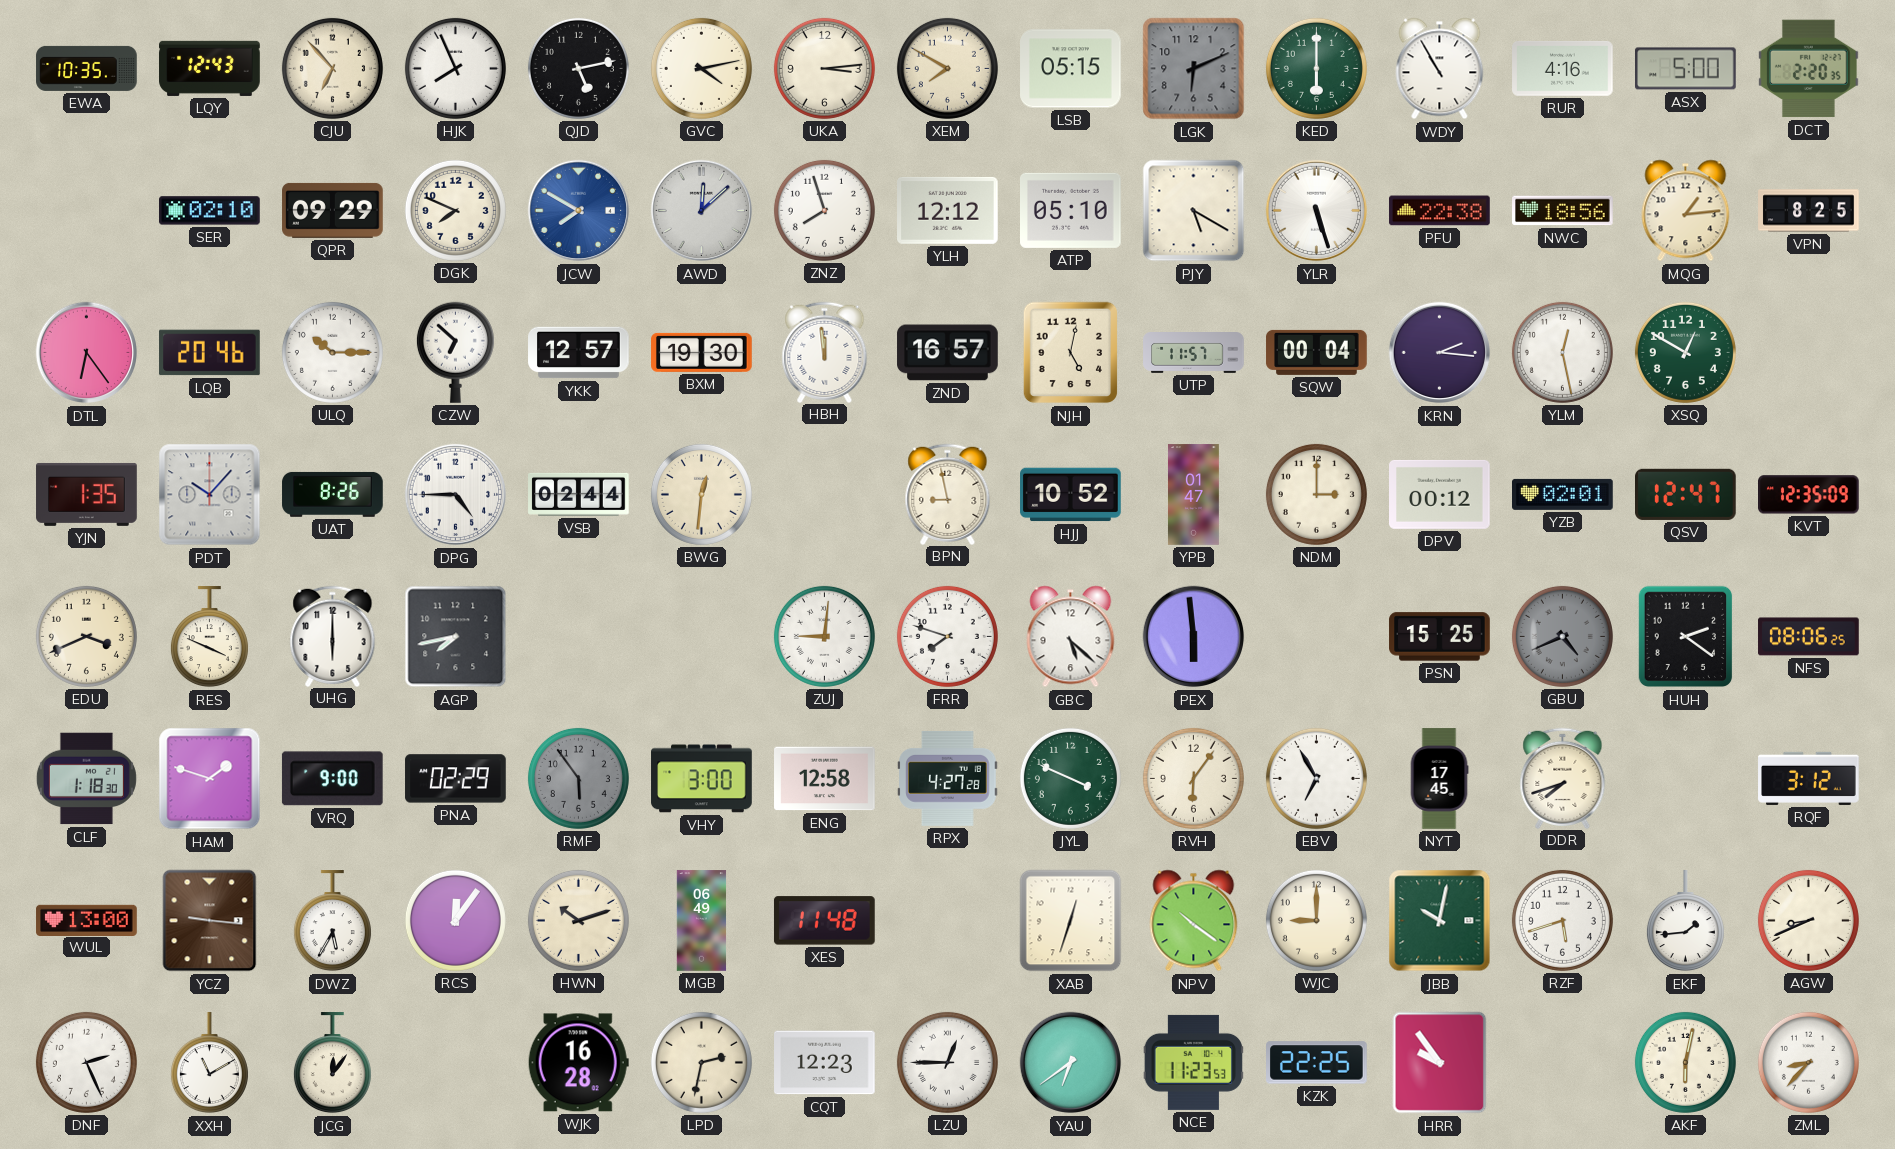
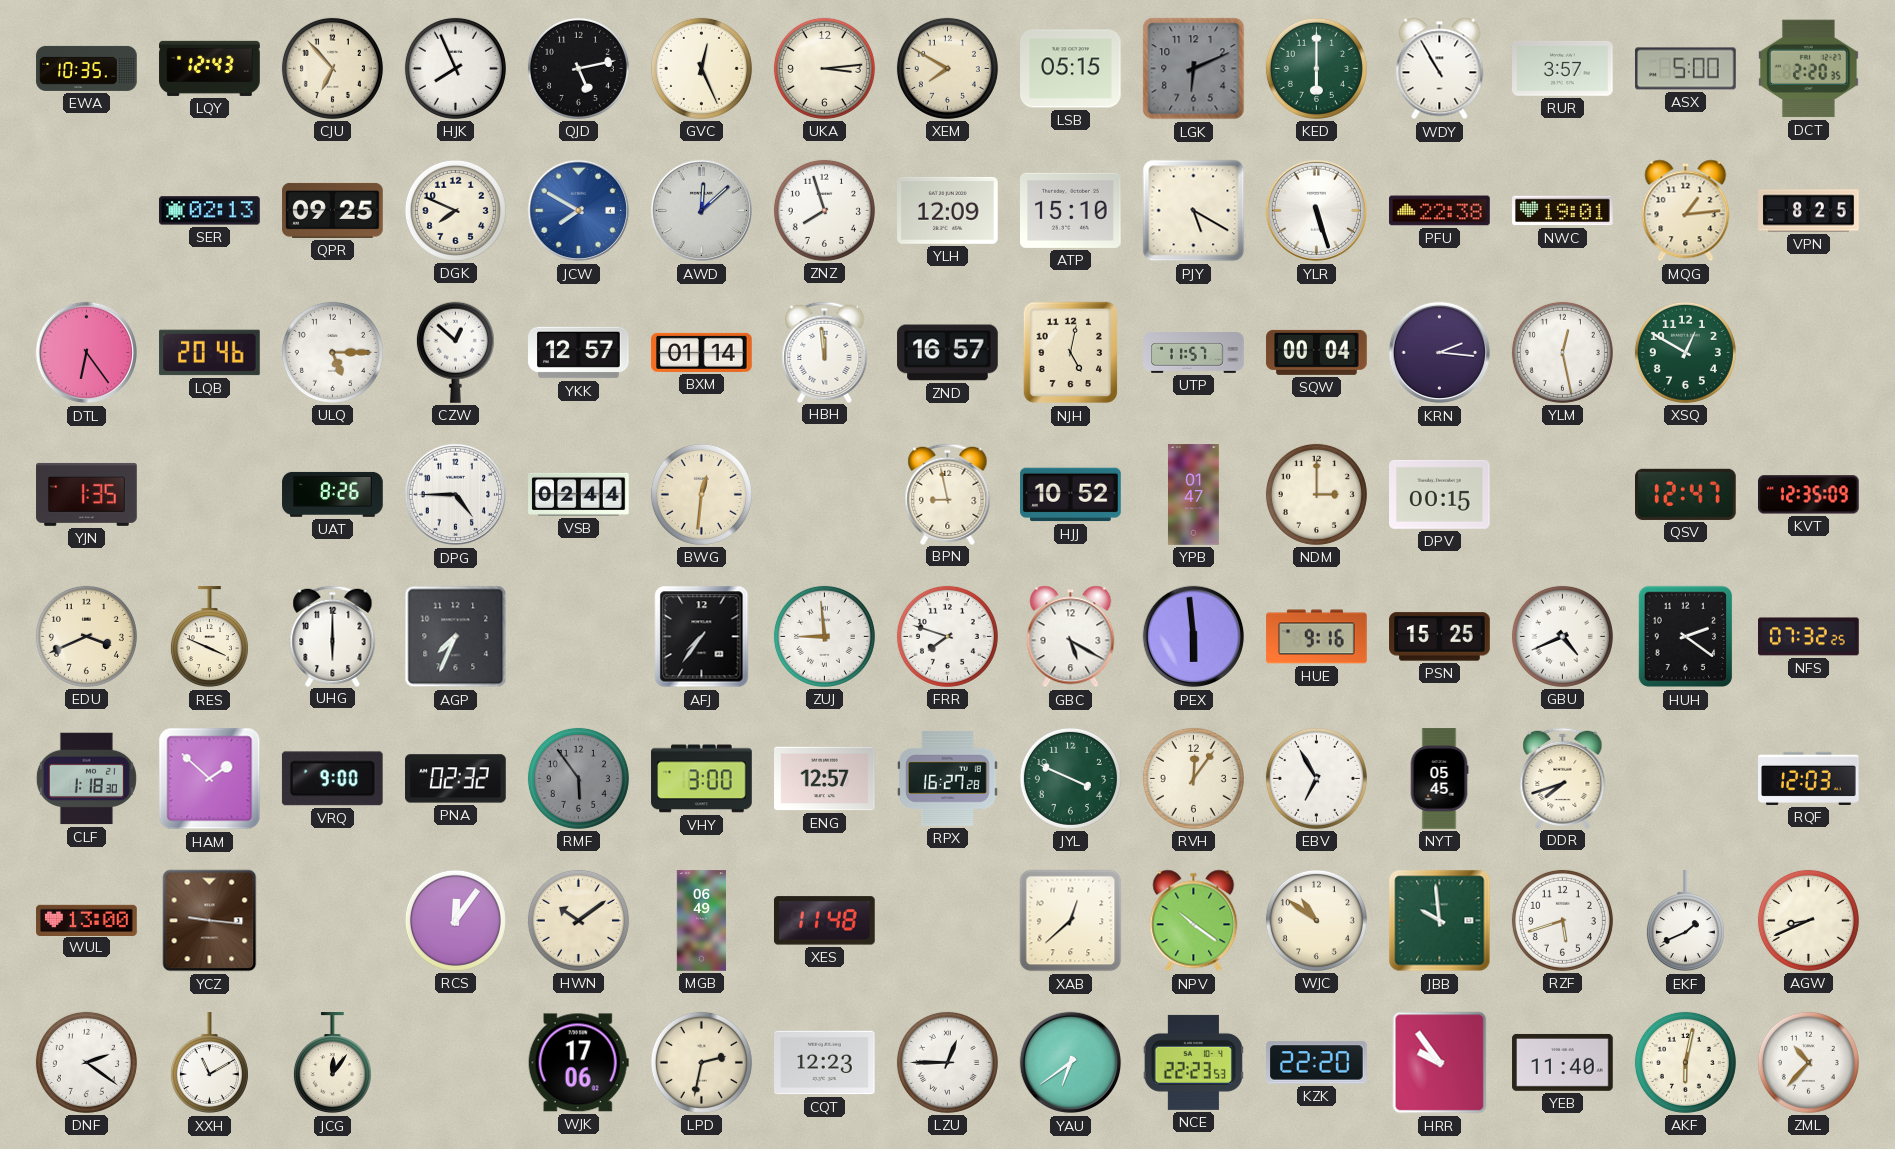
GVC: 4:13 -> 12:26 (701, 68)
RUR: 4:16 -> 3:57 (1563, 68)
SER: 02:10 -> 02:13 (210, 211)
QPR: 09:29 -> 09:25 (333, 210)
YLH: 12:12 -> 12:09 (948, 210)
ATP: 05:10 -> 15:10 (1071, 210)
NWC: 18:56 -> 19:01 (1563, 211)
ULQ: 10:15 -> 5:15 (332, 352)
CZW: 6:52 -> 12:52 (455, 352)
BXM: 19:30 -> 01:14 (702, 352)
PDT: 10:07 -> none (210, 495)
DPV: 00:12 -> 00:15 (1440, 494)
YZB: 02:01 -> none (1563, 494)
AGP: 7:43 -> 7:34 (456, 637)
AFJ: none -> 7:36 (702, 637)
ZUJ: 9:01 -> 8:59 (824, 636)
GBC: 5:22 -> 5:20 (1071, 637)
HUE: none -> 9:16 (1317, 637)
GBU dial: grey -> white (1562, 636)
NFS: 08:06 -> 07:32 (1809, 637)
HAM: 1:48 -> 1:52 (210, 779)
PNA: 02:29 -> 02:32 (456, 779)
ENG: 12:58 -> 12:57 (825, 779)
RPX: 4:27 -> 16:27 (948, 778)
RVH: 6:06 -> 12:06 (1193, 778)
NYT: 17:45 -> 05:45 (1439, 779)
RQF: 3:12 -> 12:03 (1809, 778)
DWZ: 5:35 -> none (332, 921)
HWN: 10:12 -> 10:09 (578, 920)
XAB: 12:33 -> 12:38 (1071, 921)
WJC: 9:00 -> 10:51 (1316, 920)
JBB: 10:02 -> 9:59 (1440, 921)
EKF: 1:44 -> 1:41 (1685, 921)
DNF: 2:26 -> 2:21 (86, 1062)
WJK: 16:28 -> 17:06 (578, 1063)
NCE: 11:23 -> 22:23 (1193, 1062)
KZK: 22:25 -> 22:20 (1317, 1063)
YEB: none -> 11:40 (1563, 1062)
ZML: 8:37 -> 10:37 (1808, 1062)
